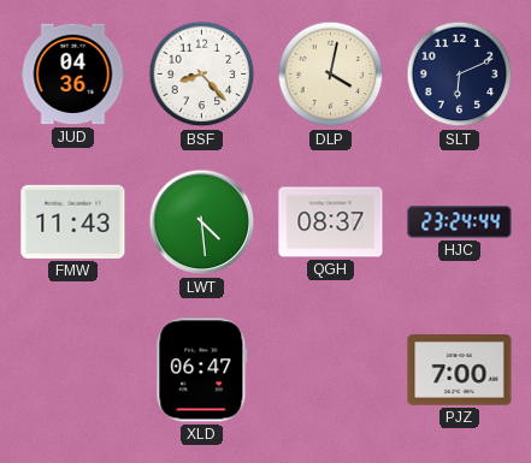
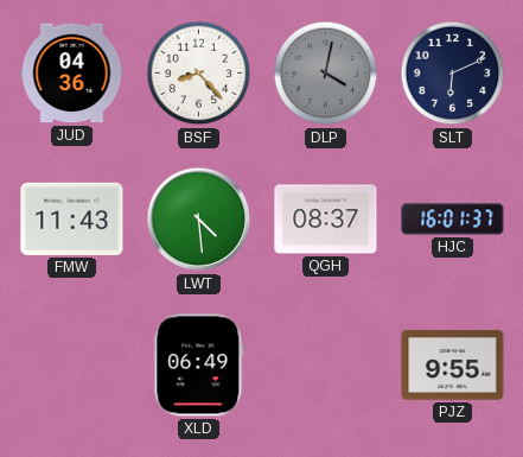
DLP dial: cream -> grey (326, 74)
HJC: 23:24 -> 16:01 (453, 220)
XLD: 06:47 -> 06:49 (199, 366)
PJZ: 7:00 -> 9:55 (453, 366)
